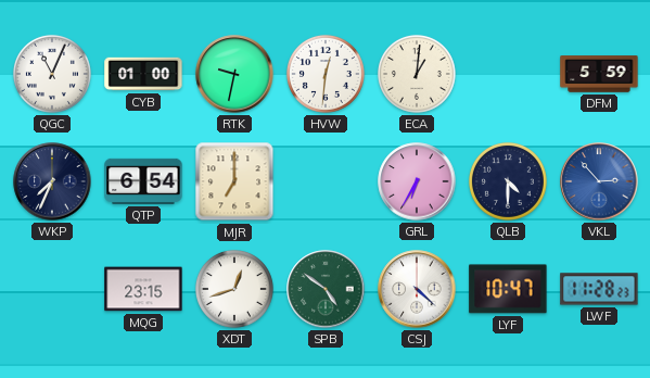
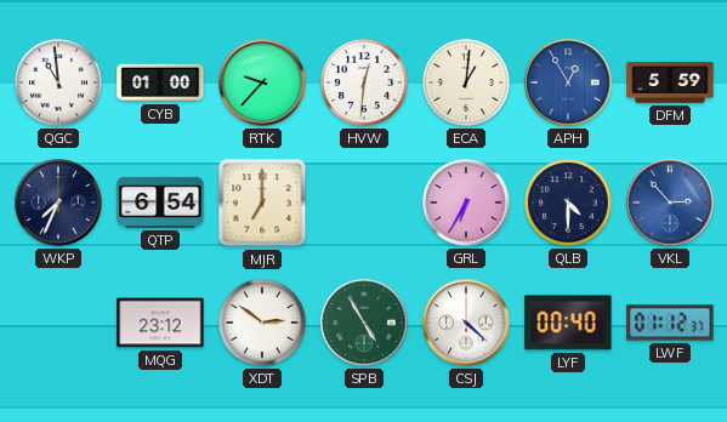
QGC: 11:04 -> 10:59 (58, 82)
RTK: 9:32 -> 9:37 (262, 82)
APH: none -> 12:55 (568, 82)
MQG: 23:15 -> 23:12 (160, 323)
XDT: 12:42 -> 2:51 (262, 323)
SPB: 4:51 -> 4:55 (364, 323)
LYF: 10:47 -> 00:40 (568, 323)
LWF: 11:28 -> 01:12 (670, 323)
